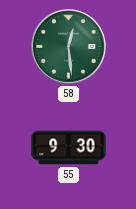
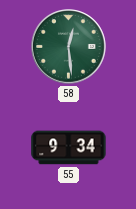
55: 9:30 -> 9:34 (69, 148)
